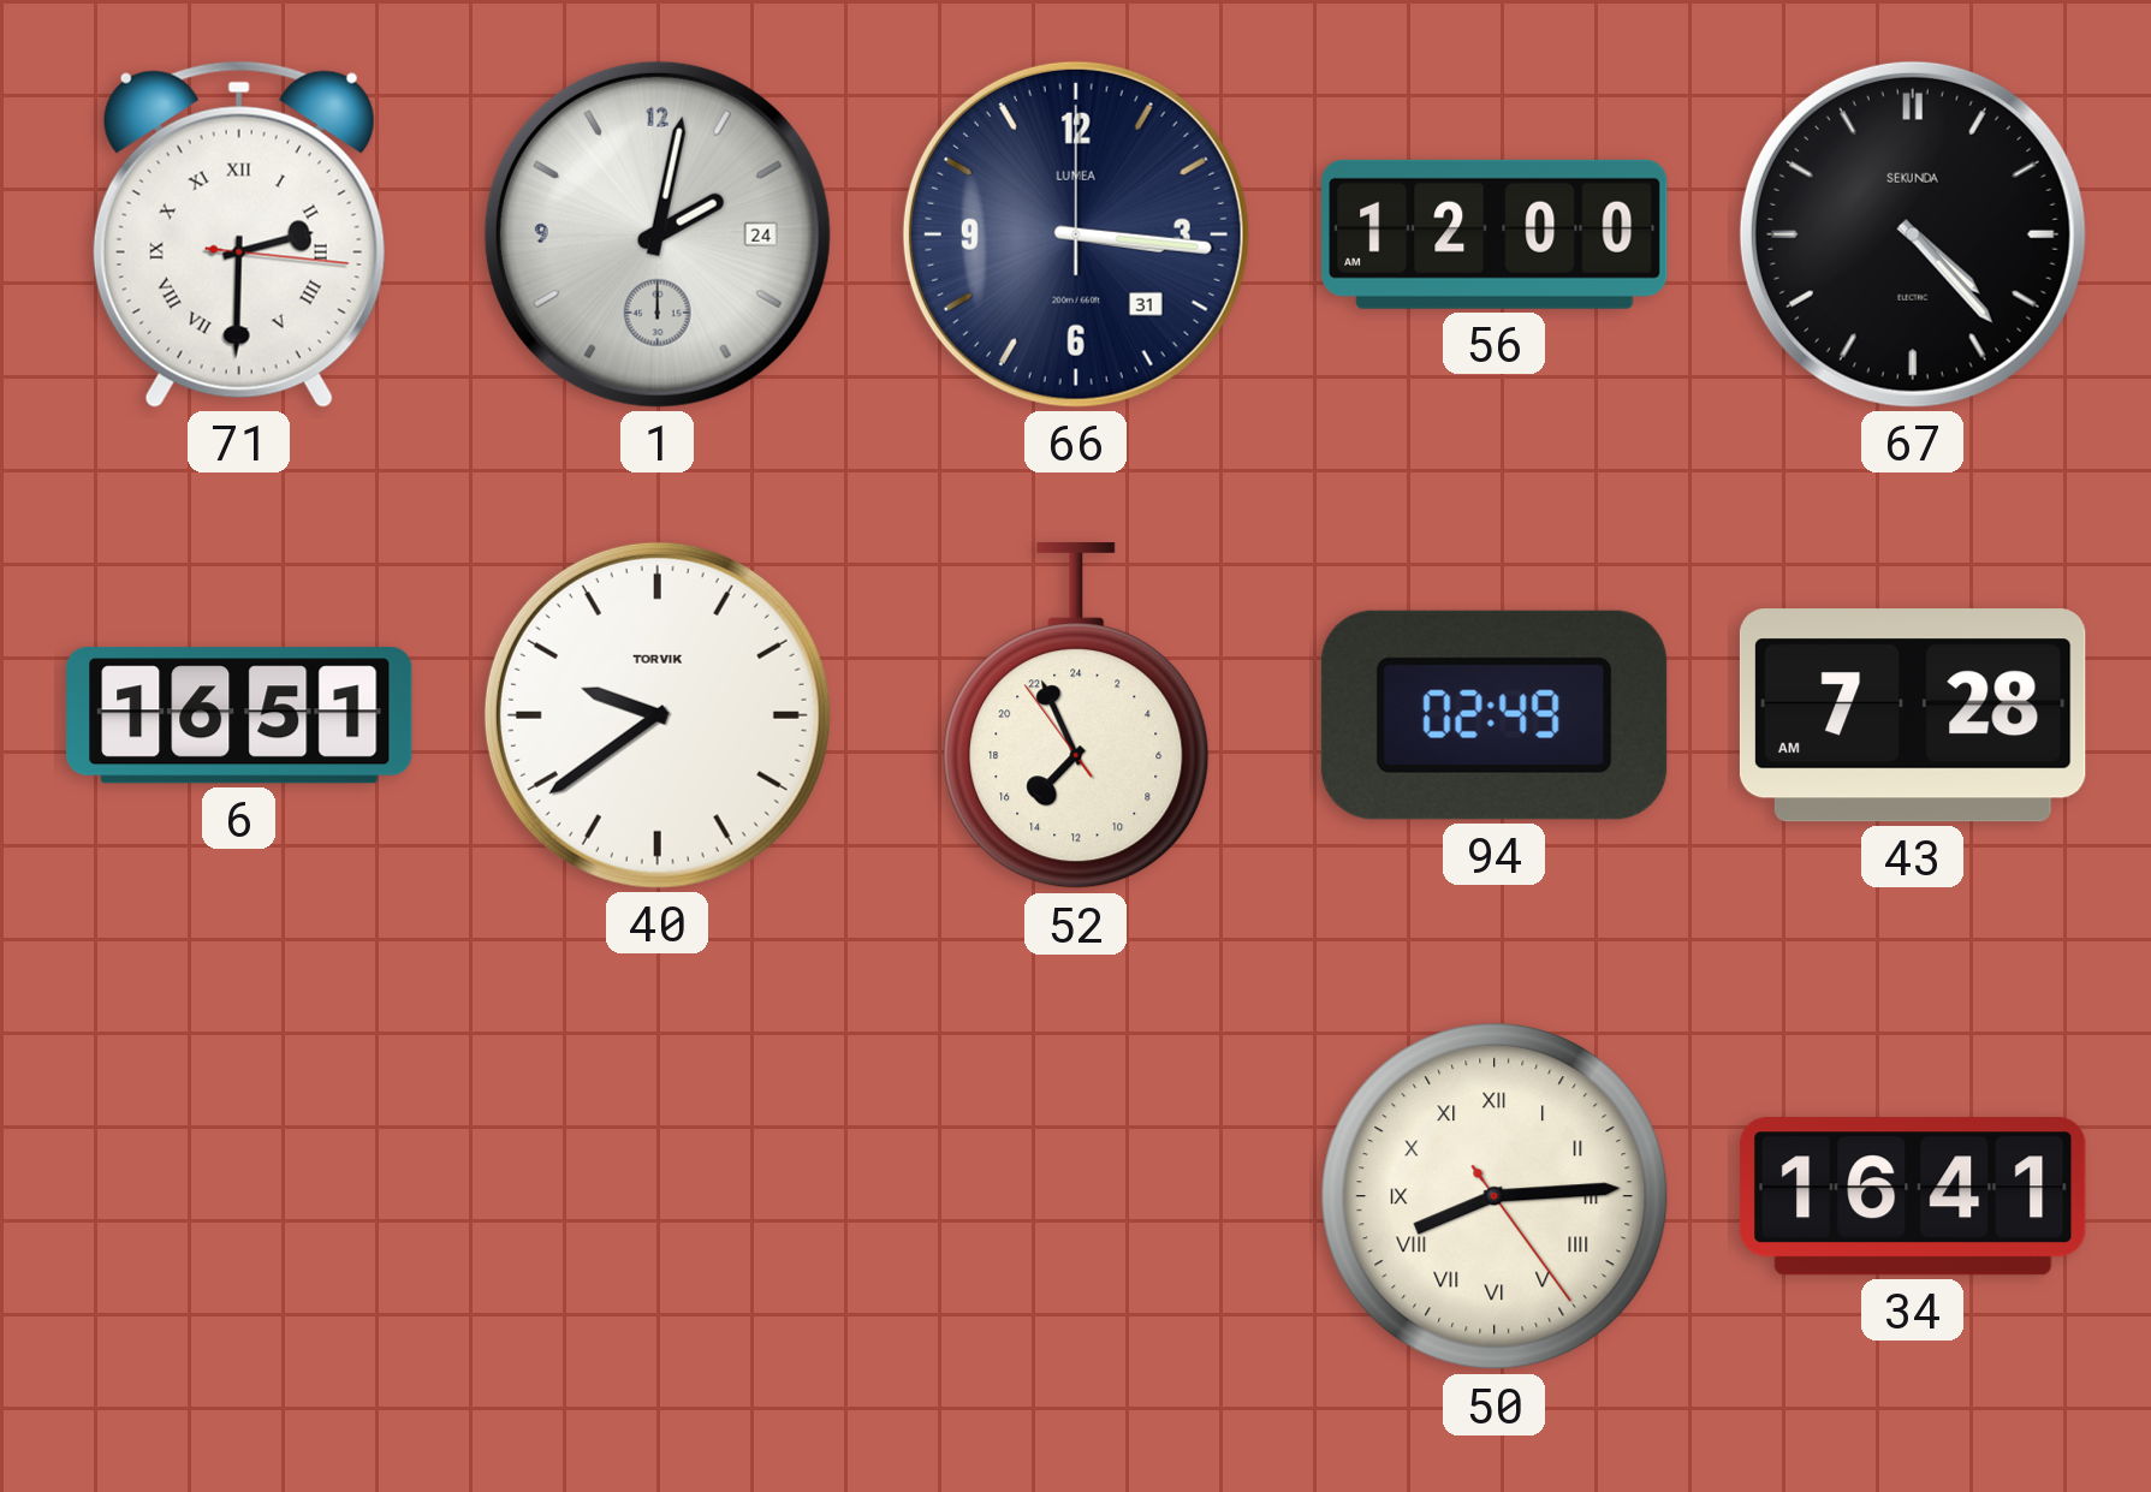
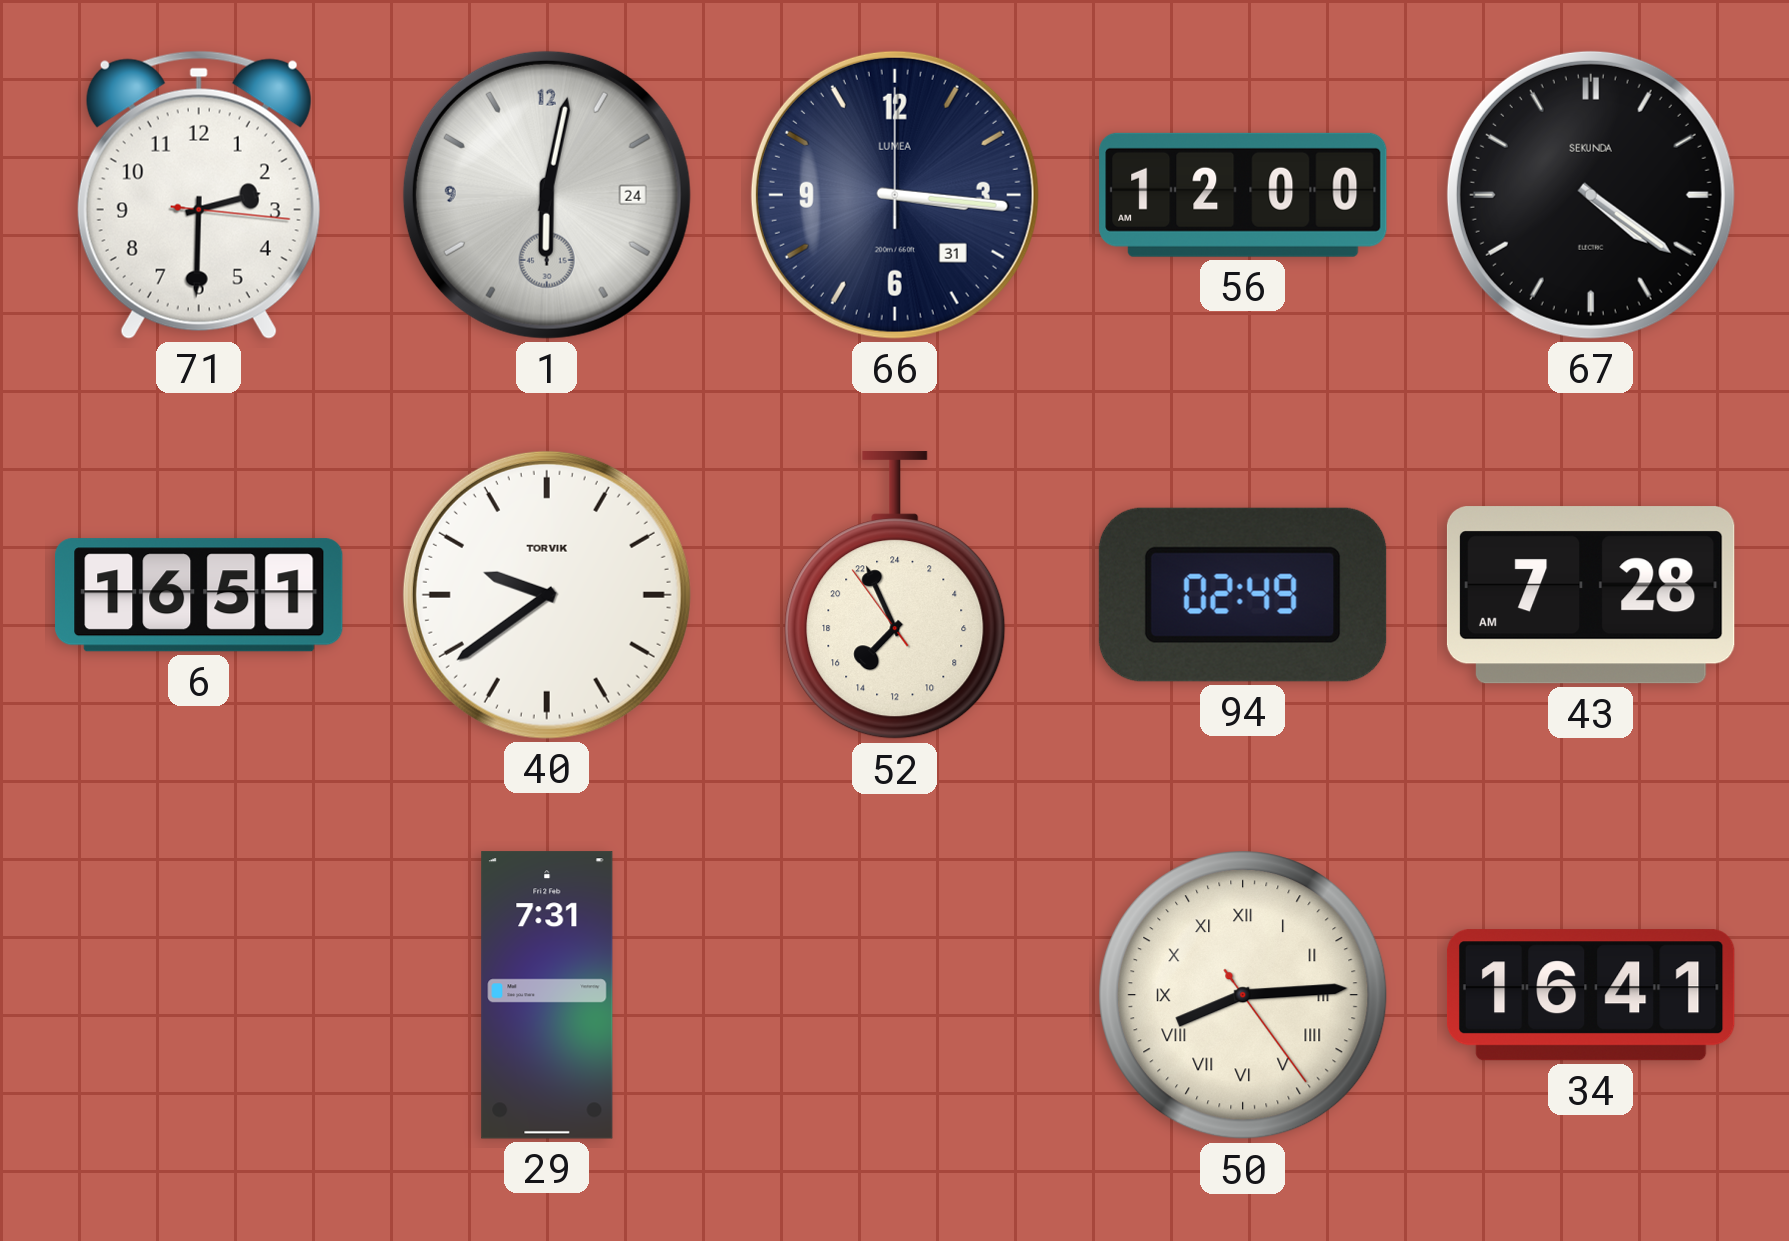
71 numerals: Roman -> Arabic (199, 195)
1: 2:02 -> 6:02 (547, 195)
67: 4:23 -> 4:21 (1591, 195)
29: none -> 7:31 (547, 995)
